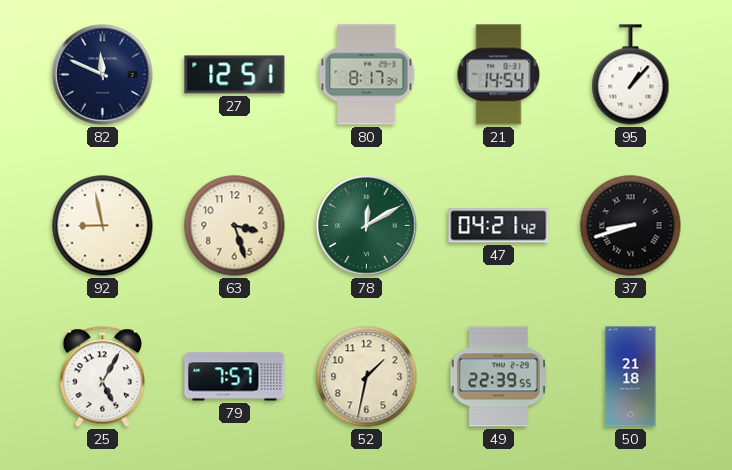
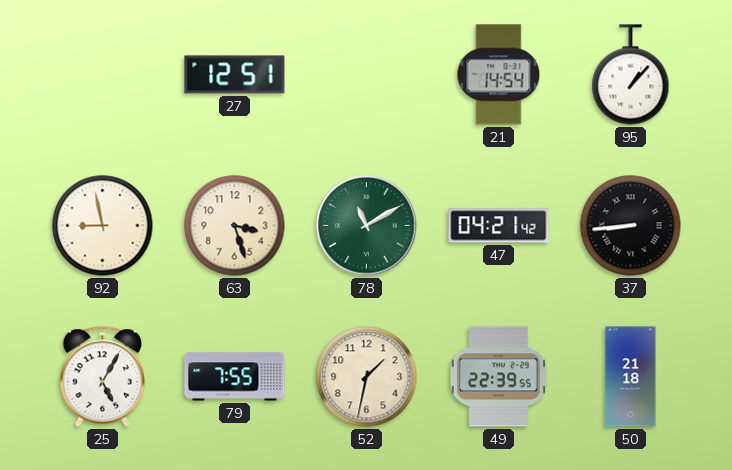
82: 11:49 -> none (103, 75)
80: 8:17 -> none (367, 75)
78: 12:10 -> 11:10 (367, 226)
37: 8:42 -> 8:44 (631, 226)
79: 7:57 -> 7:55 (235, 377)
